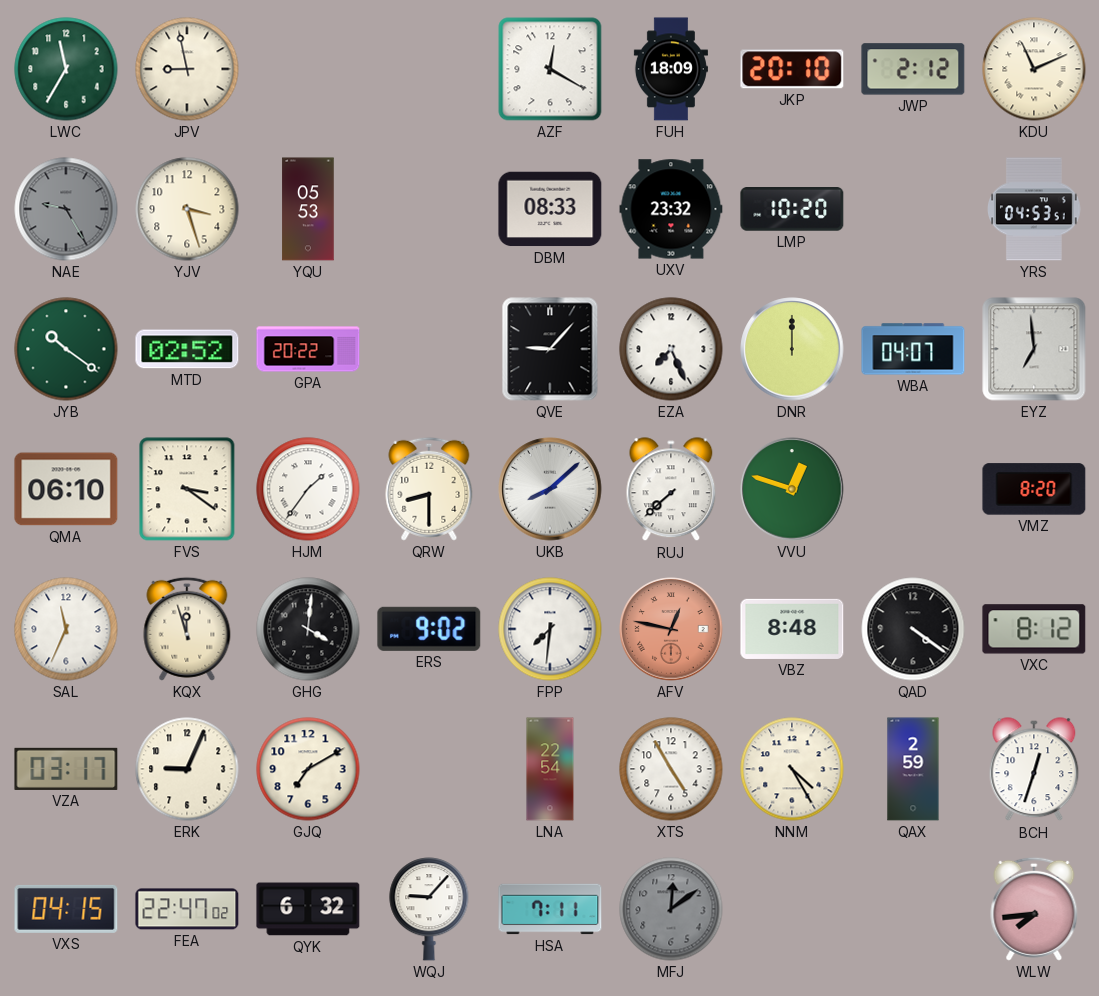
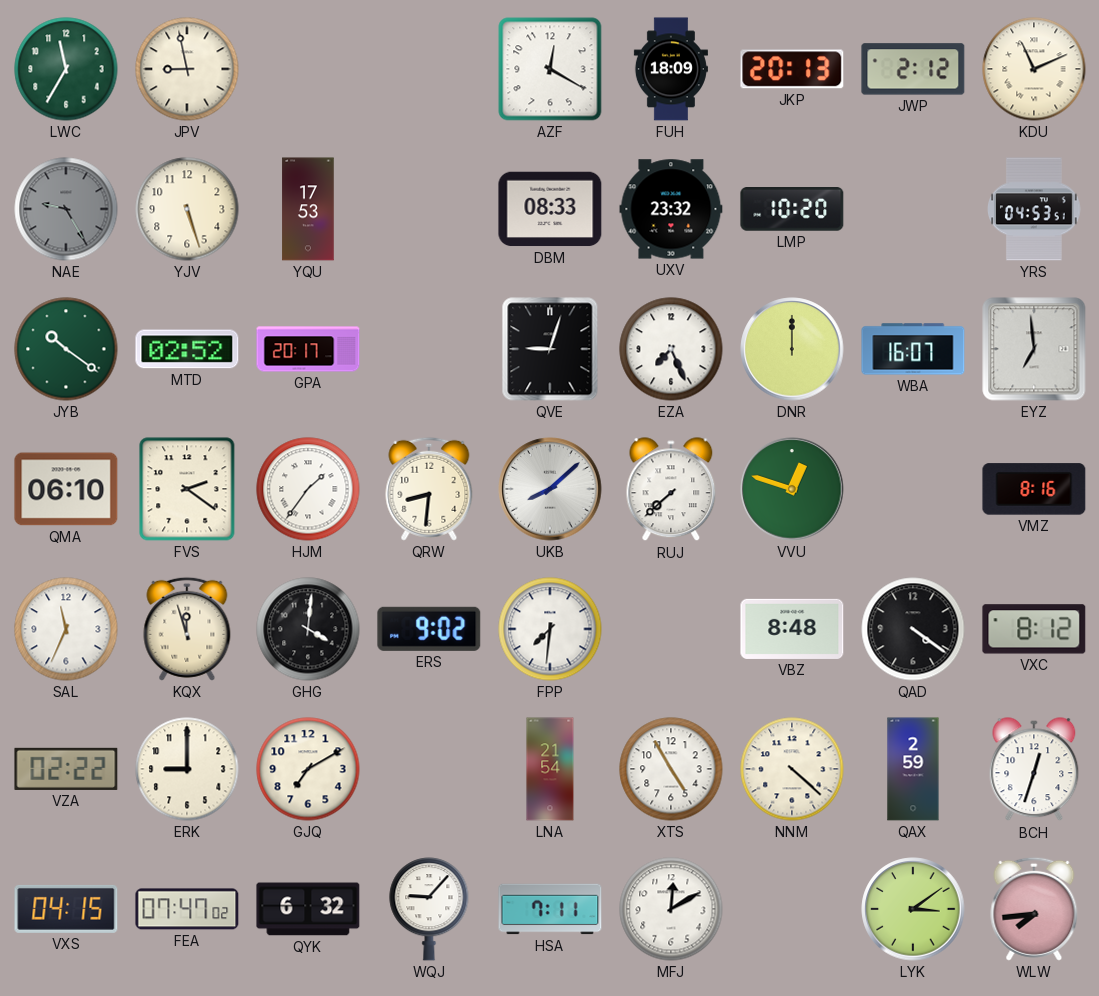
JKP: 20:10 -> 20:13 (792, 69)
YJV: 3:27 -> 5:27 (187, 209)
YQU: 05:53 -> 17:53 (308, 209)
GPA: 20:22 -> 20:17 (308, 349)
QVE: 9:07 -> 9:03 (550, 349)
WBA: 04:07 -> 16:07 (913, 349)
FVS: 3:21 -> 2:21 (187, 489)
QRW: 8:30 -> 8:31 (429, 489)
VMZ: 8:20 -> 8:16 (1034, 489)
AFV: 12:47 -> none (671, 629)
VZA: 03:17 -> 02:22 (66, 769)
ERK: 9:04 -> 9:00 (187, 769)
LNA: 22:54 -> 21:54 (550, 769)
NNM: 4:25 -> 4:22 (792, 769)
FEA: 22:47 -> 07:47 (187, 909)
MFJ: 12:09 -> 12:10 (671, 909)
MFJ dial: grey -> white (671, 909)
LYK: none -> 3:09 (913, 909)
